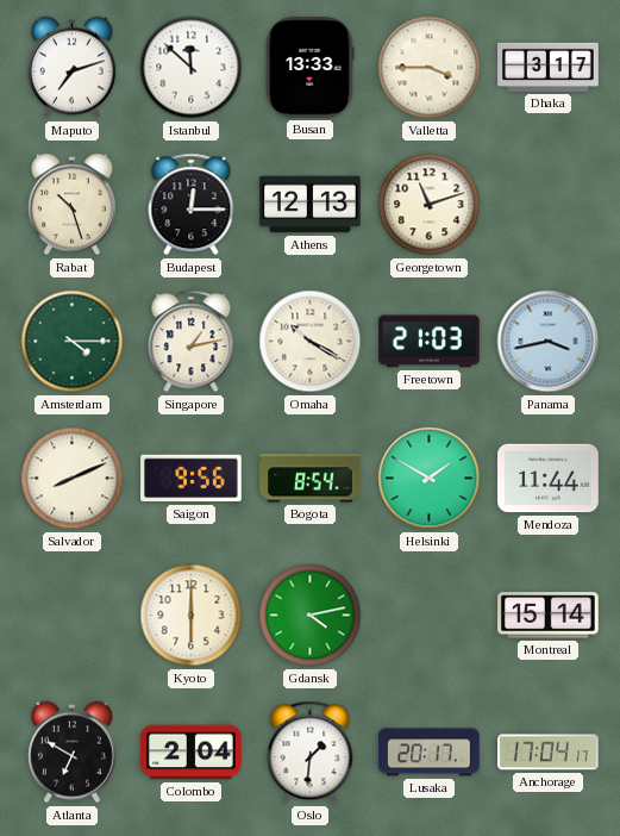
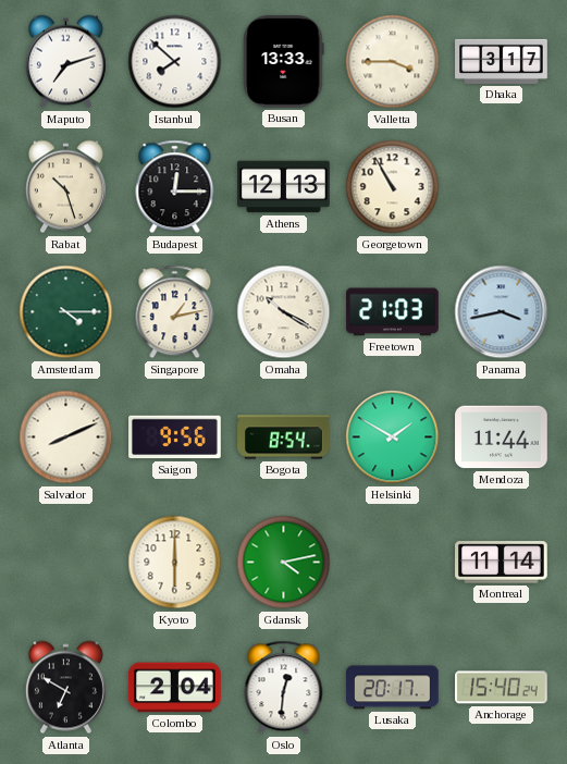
Istanbul: 11:52 -> 7:52 (175, 62)
Georgetown: 11:12 -> 10:55 (393, 187)
Montreal: 15:14 -> 11:14 (502, 563)
Oslo: 1:31 -> 12:31 (284, 688)
Anchorage: 17:04 -> 15:40 (502, 688)
